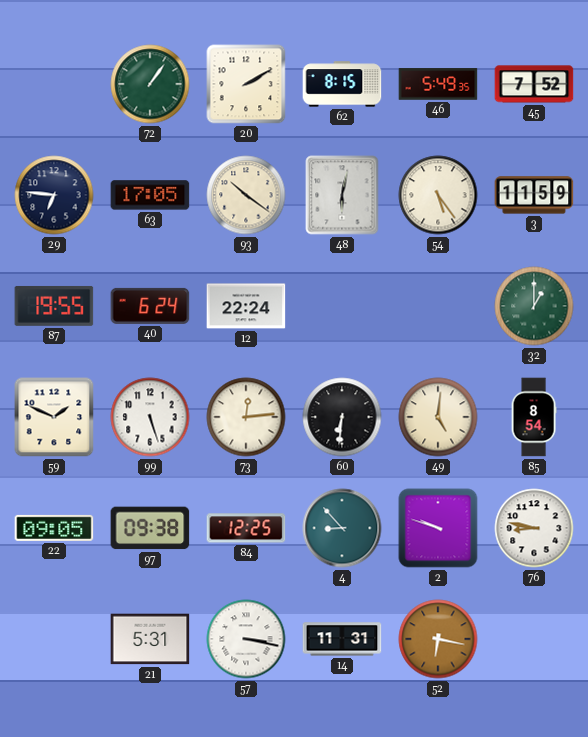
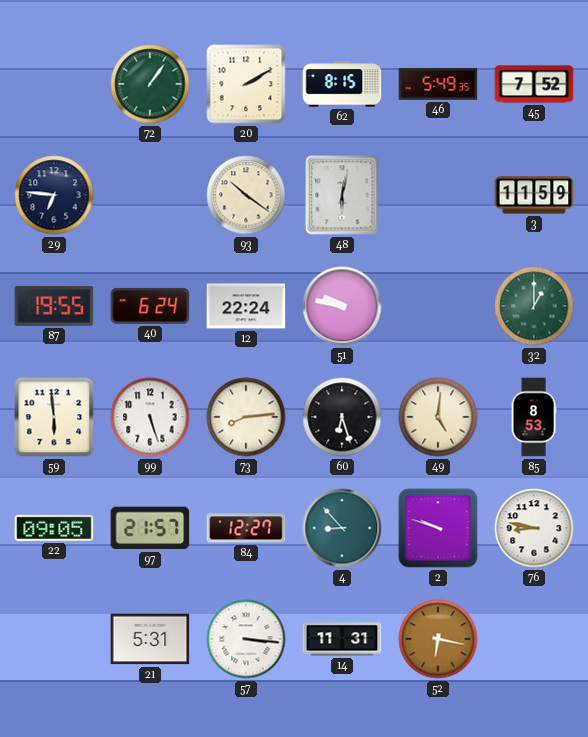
63: 17:05 -> none (150, 195)
54: 5:24 -> none (438, 195)
51: none -> 9:47 (342, 306)
59: 1:49 -> 5:59 (54, 417)
73: 12:14 -> 8:14 (246, 417)
60: 6:31 -> 6:27 (342, 417)
85: 8:54 -> 8:53 (534, 417)
97: 09:38 -> 21:57 (150, 528)
84: 12:25 -> 12:27 (246, 528)
57: 3:17 -> 3:16 (246, 639)
